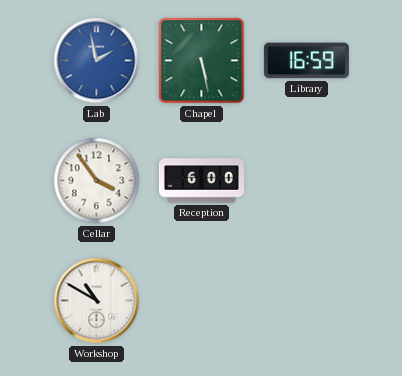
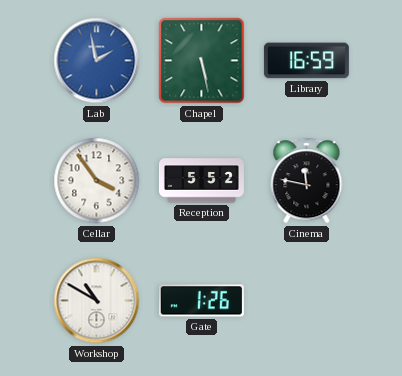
Reception: 6:00 -> 5:52 (201, 181)
Cinema: none -> 11:47 (307, 181)
Gate: none -> 1:26 (201, 301)
